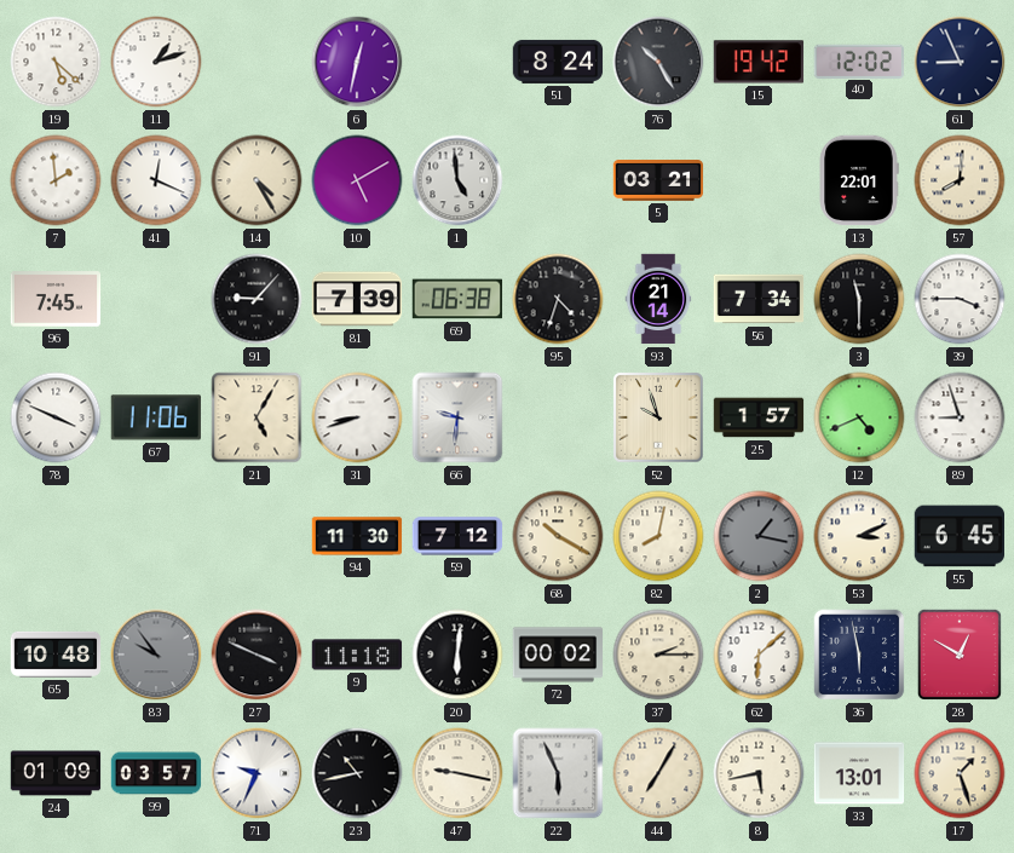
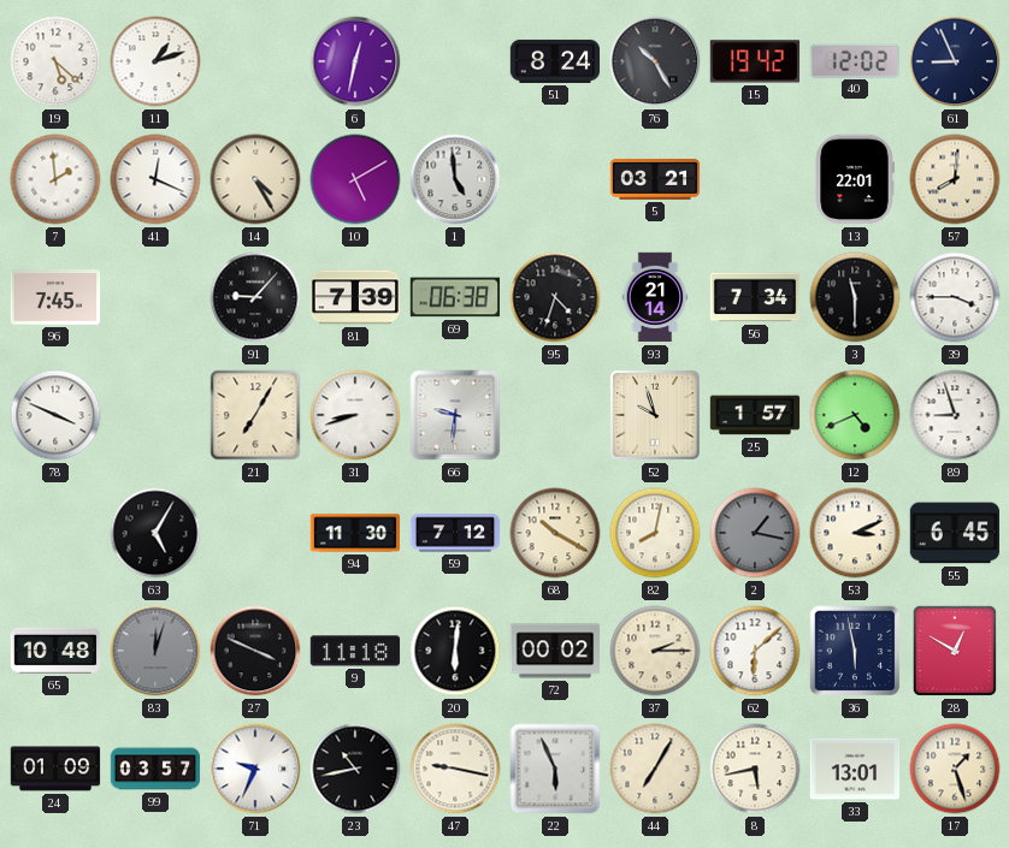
67: 11:06 -> none (155, 417)
21: 5:05 -> 7:05 (255, 415)
63: none -> 5:05 (155, 533)
83: 9:54 -> 12:03 (155, 651)
